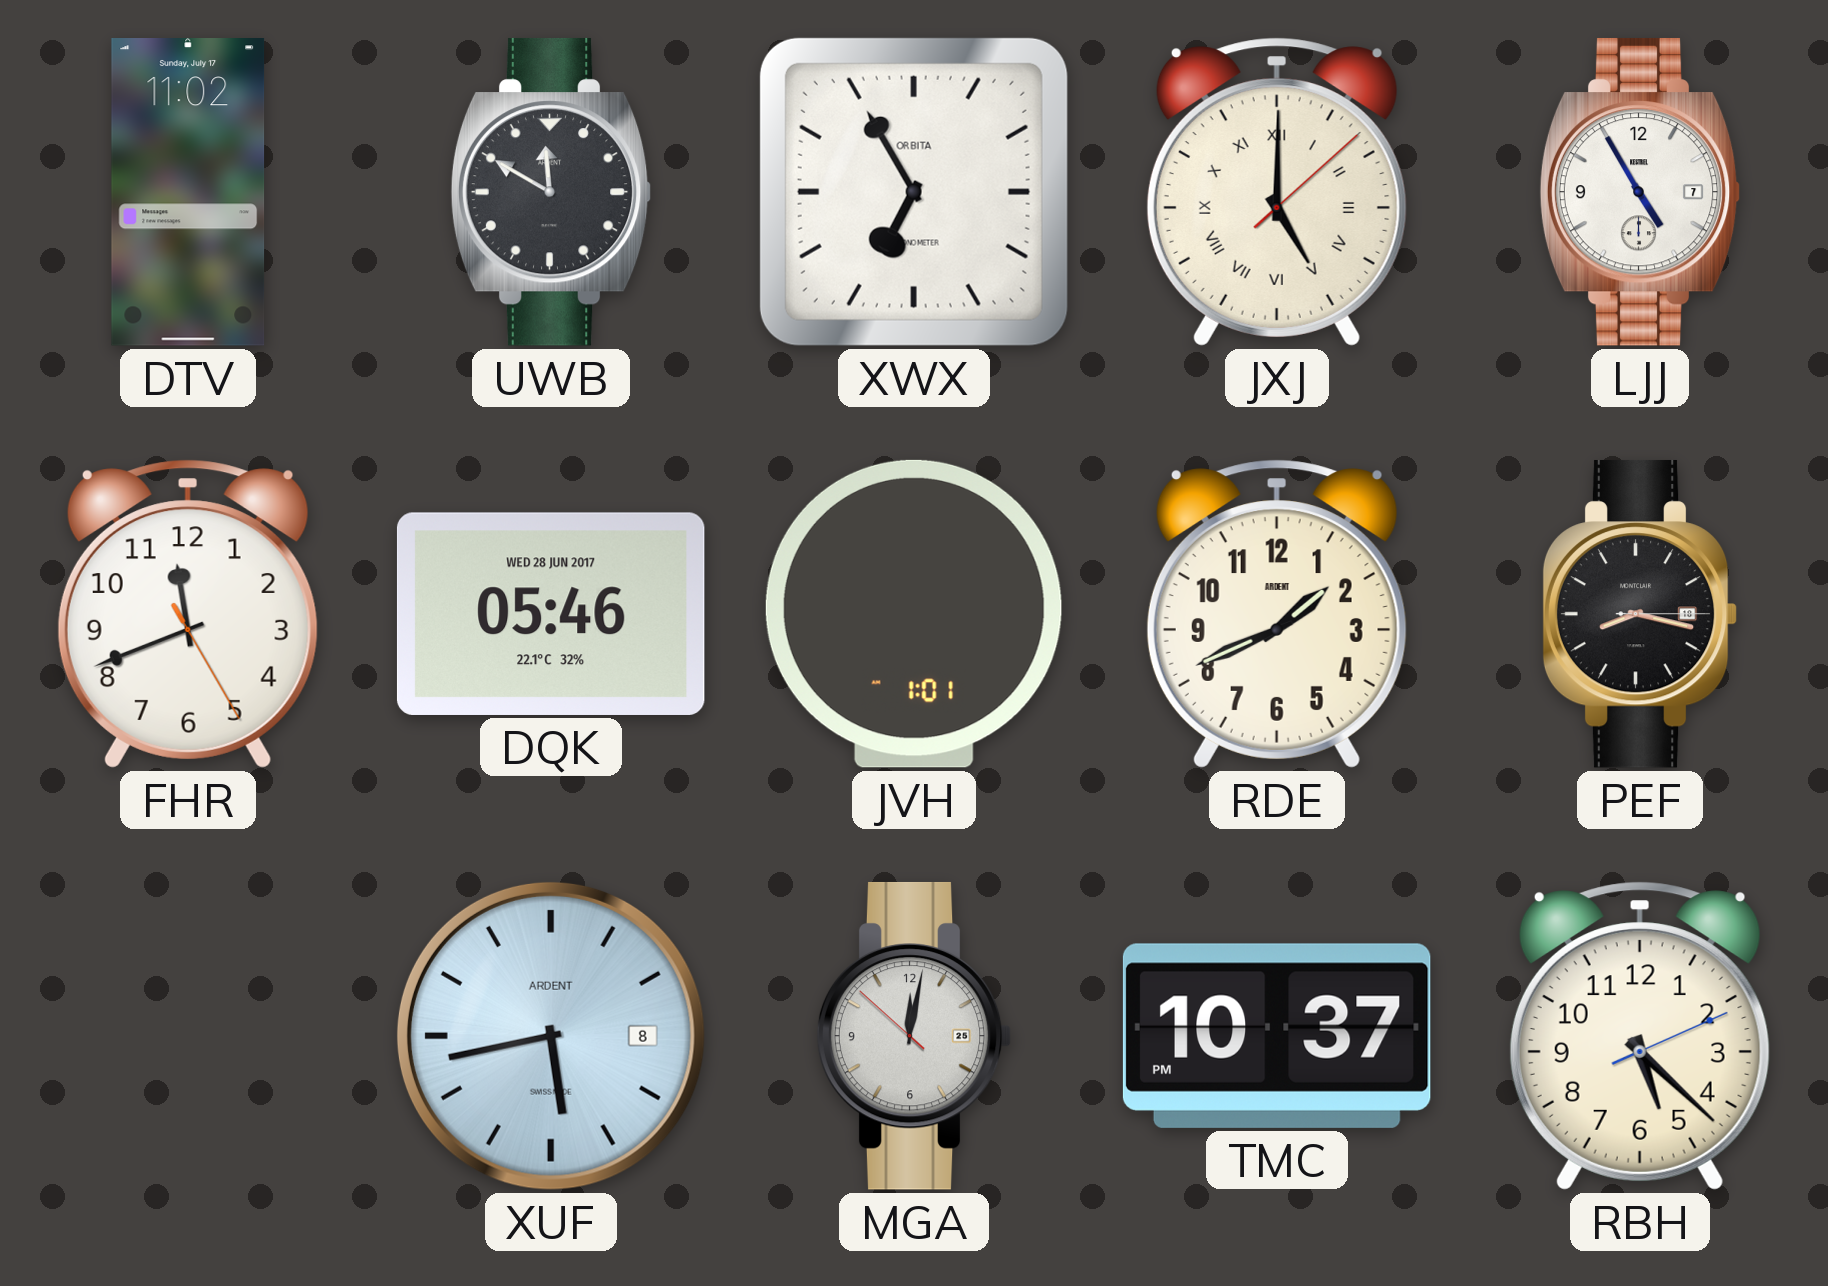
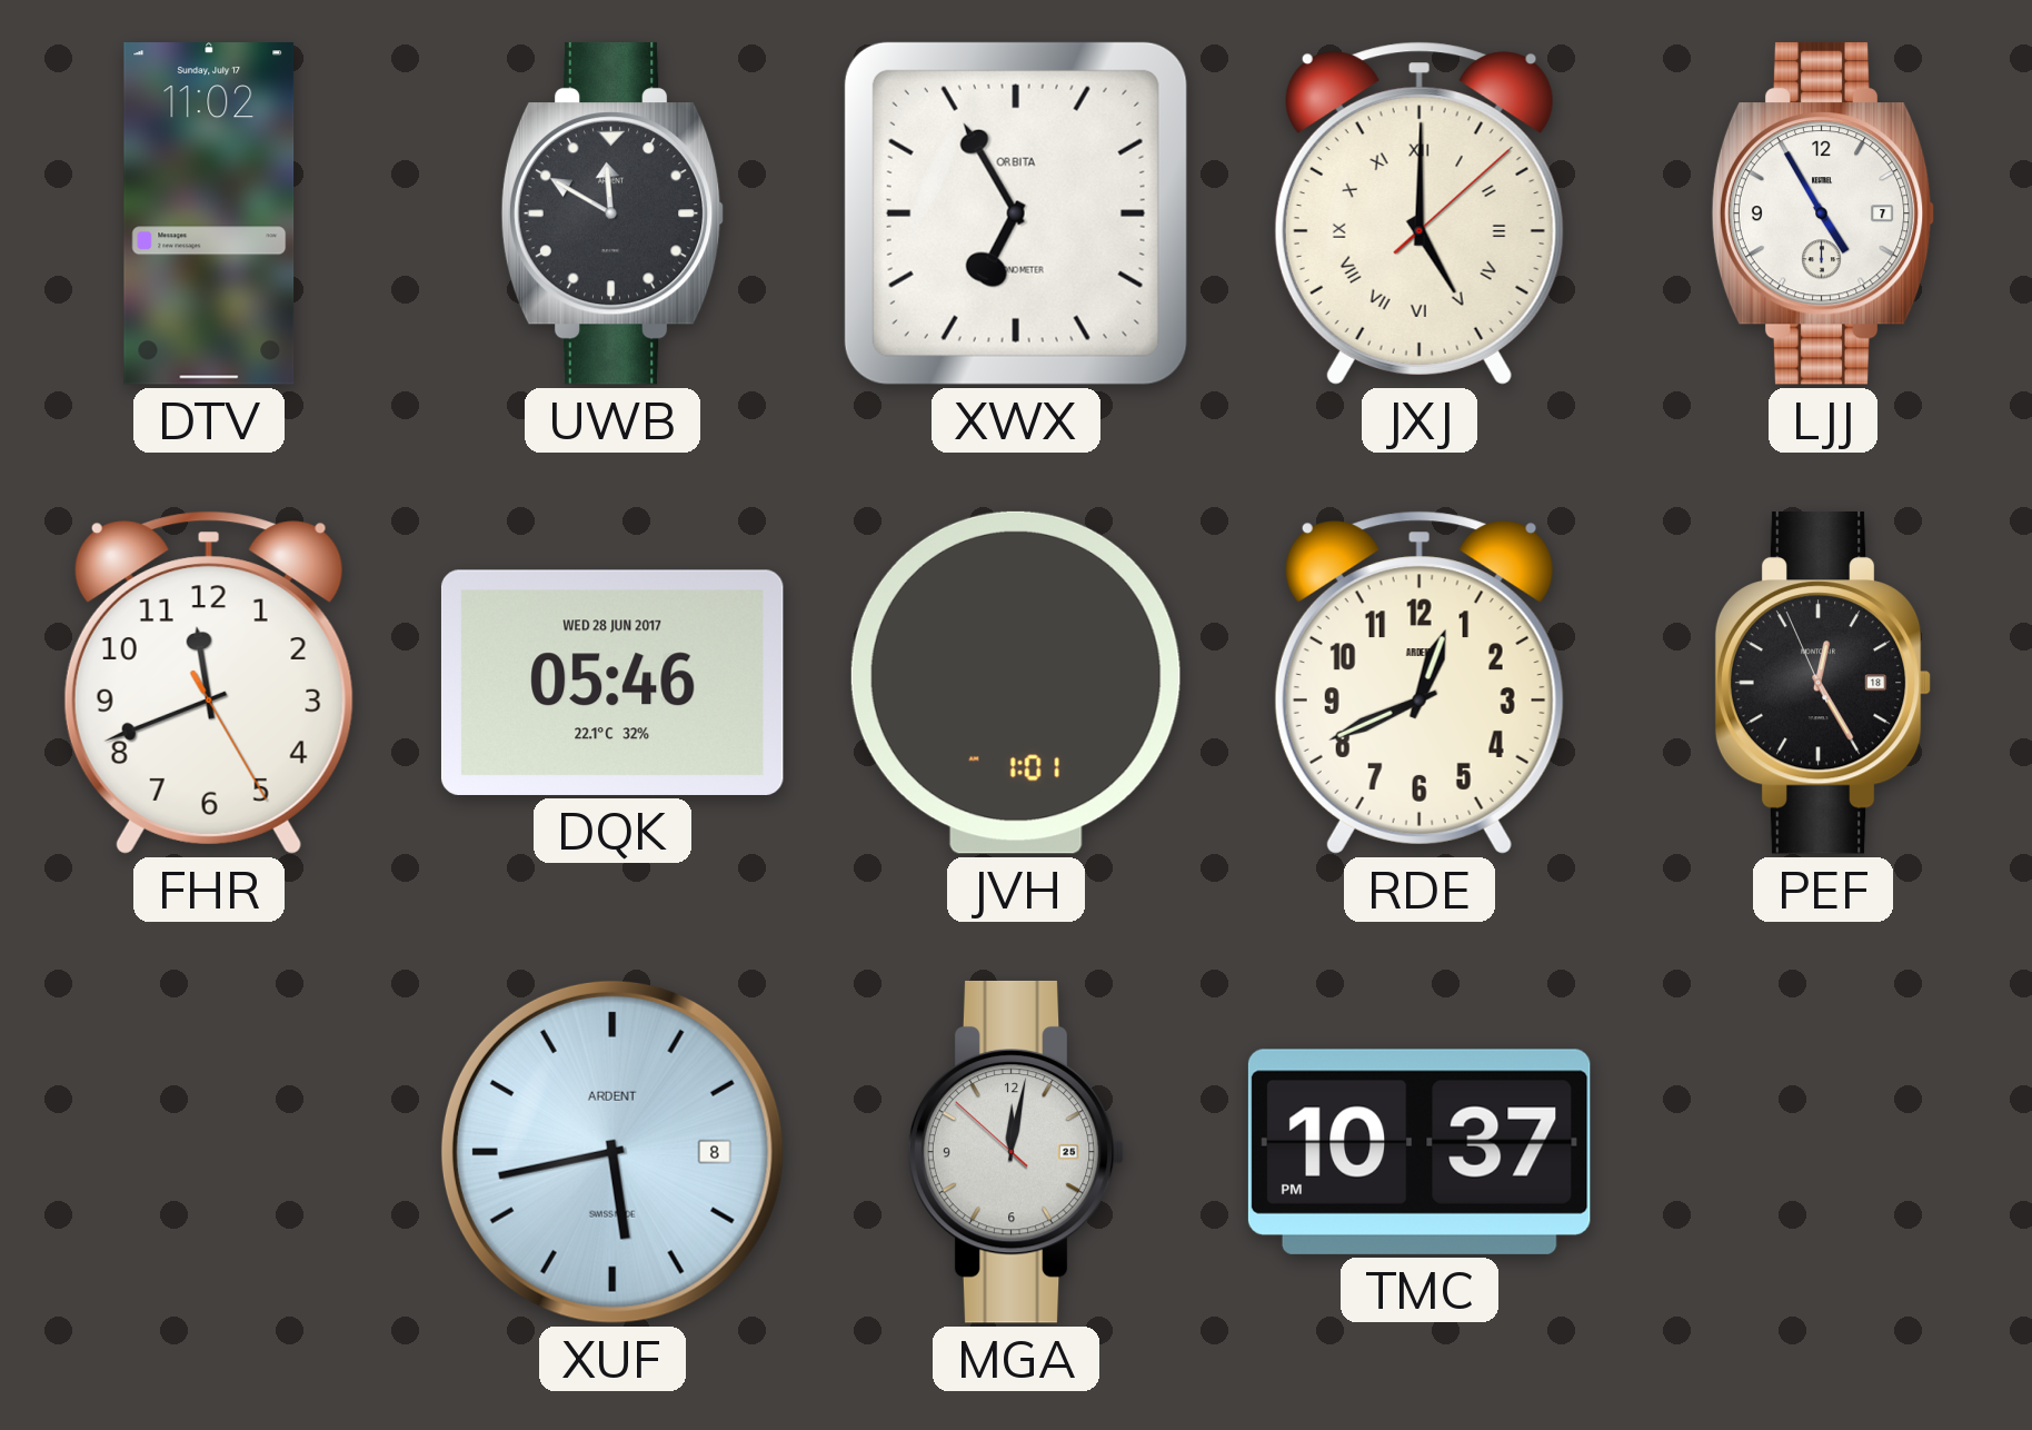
RDE: 1:41 -> 12:41 (1420, 683)
PEF: 8:17 -> 12:24 (1823, 683)
RBH: 5:22 -> none (1640, 1036)
